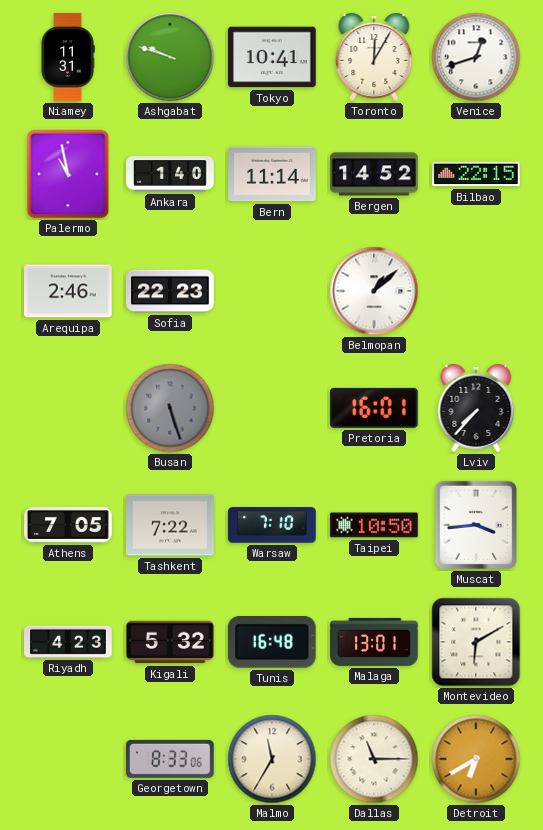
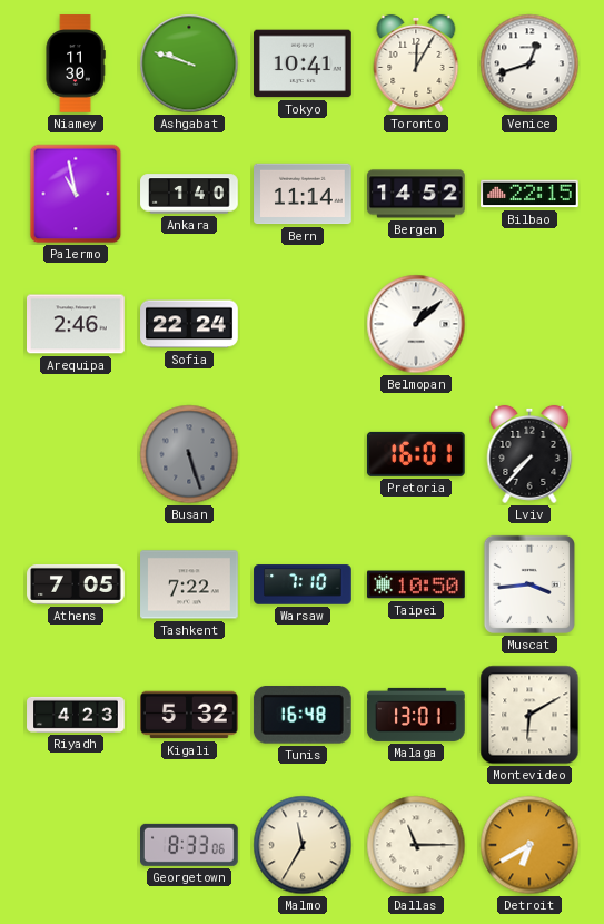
Niamey: 11:31 -> 11:30 (76, 63)
Sofia: 22:23 -> 22:24 (189, 324)
